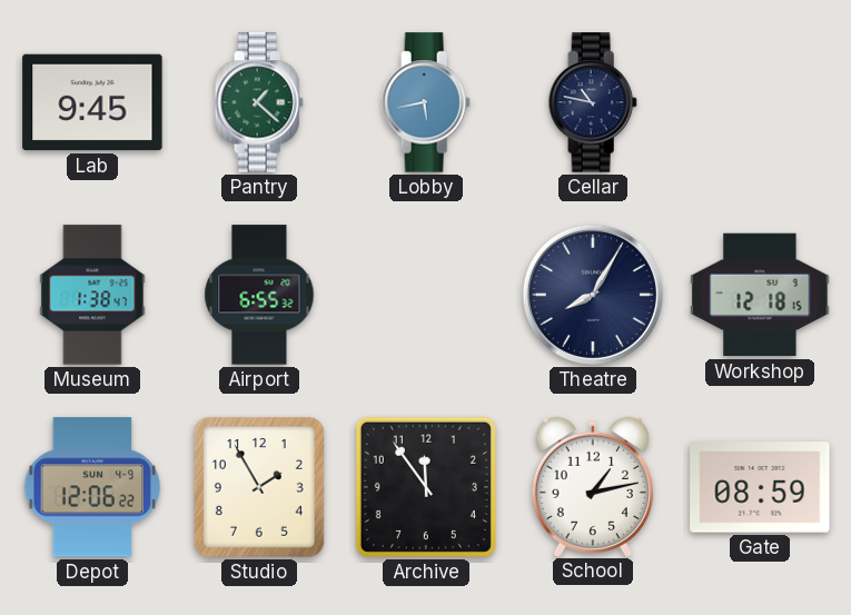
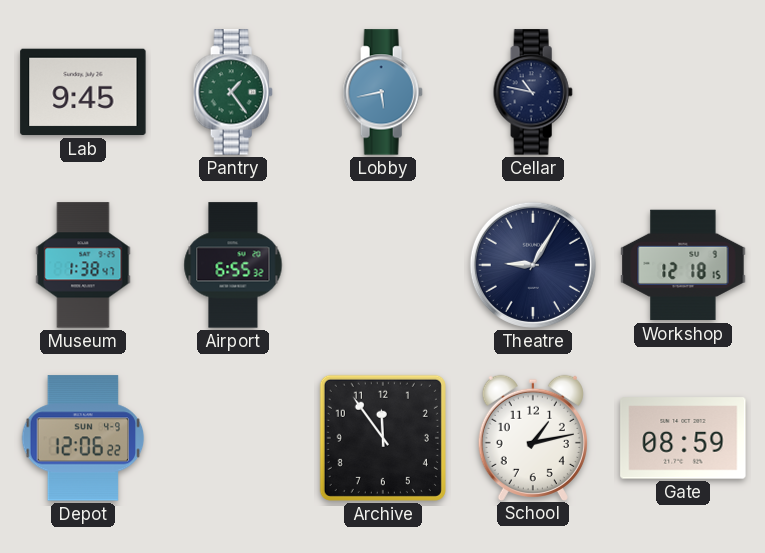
Pantry: 1:22 -> 1:24 (233, 92)
Theatre: 8:05 -> 9:05 (533, 265)
Studio: 1:55 -> none (259, 487)
